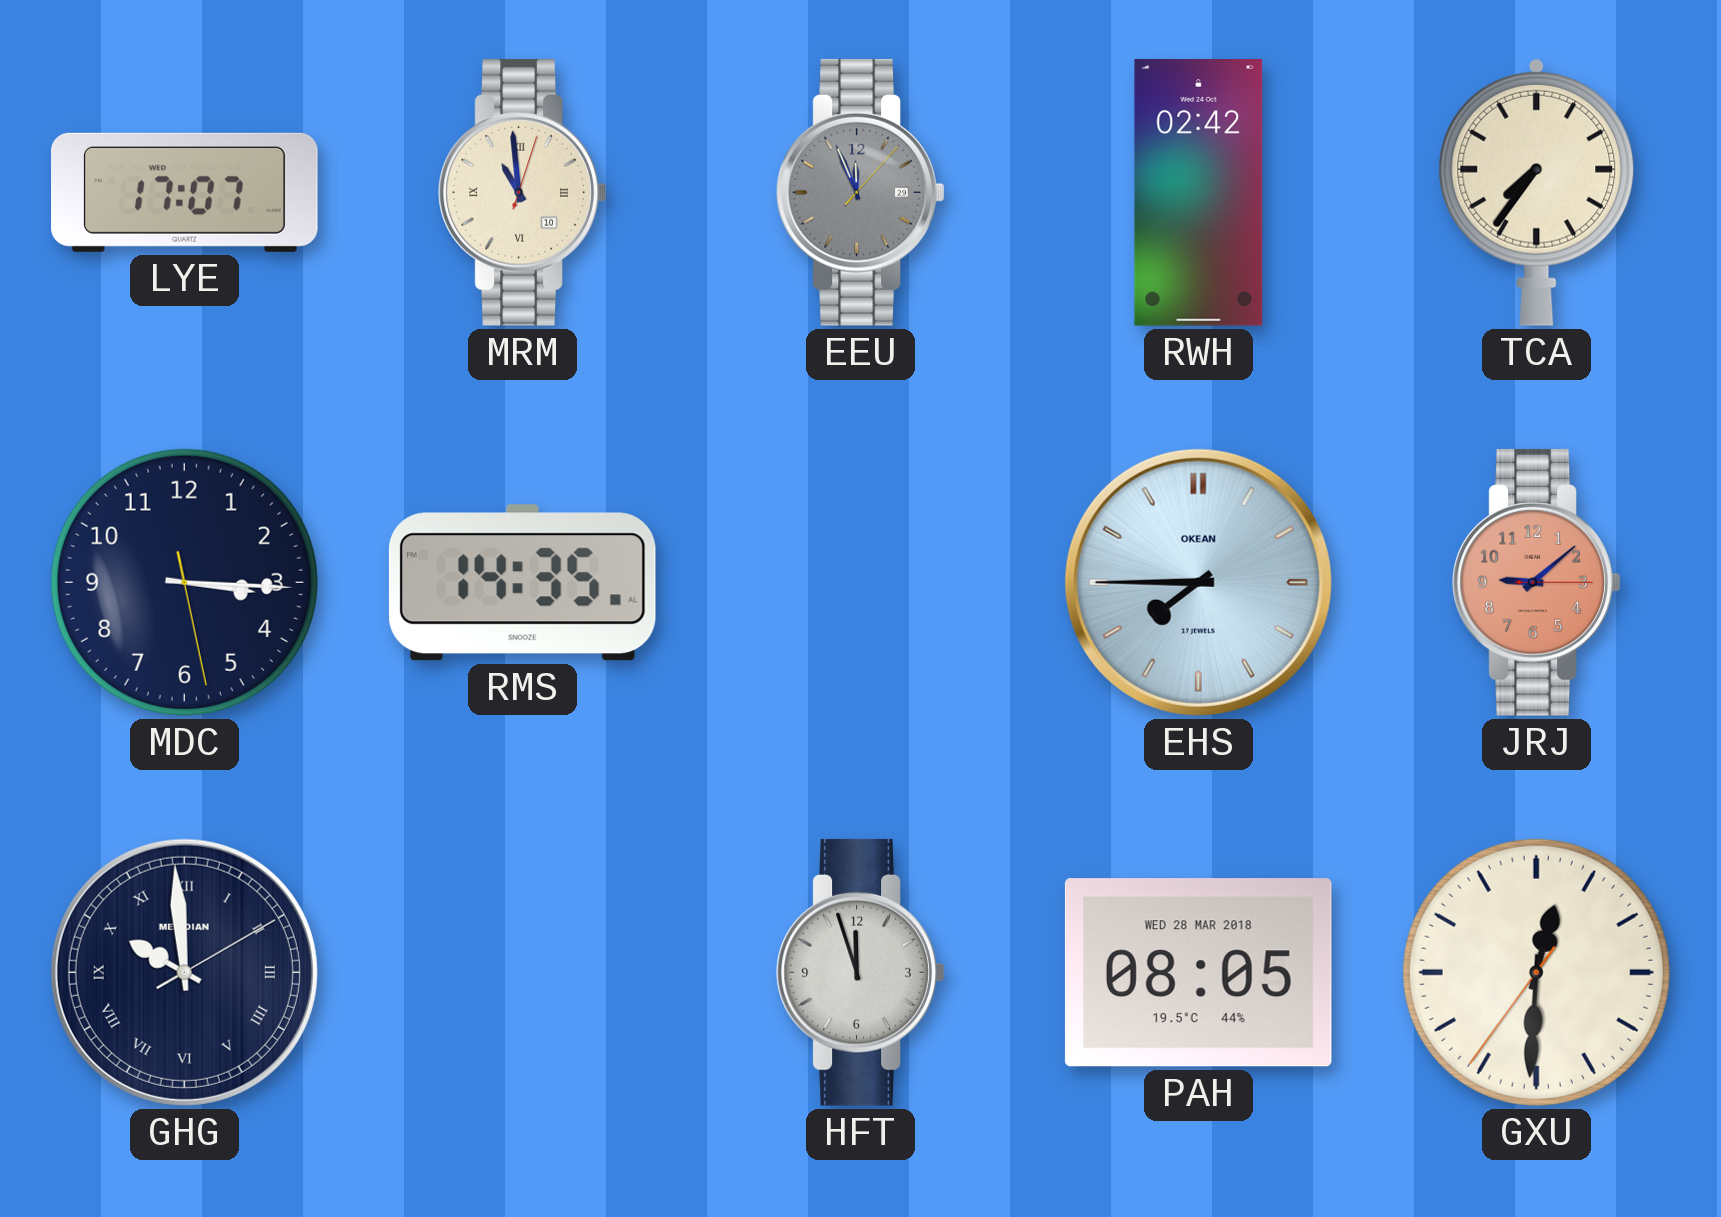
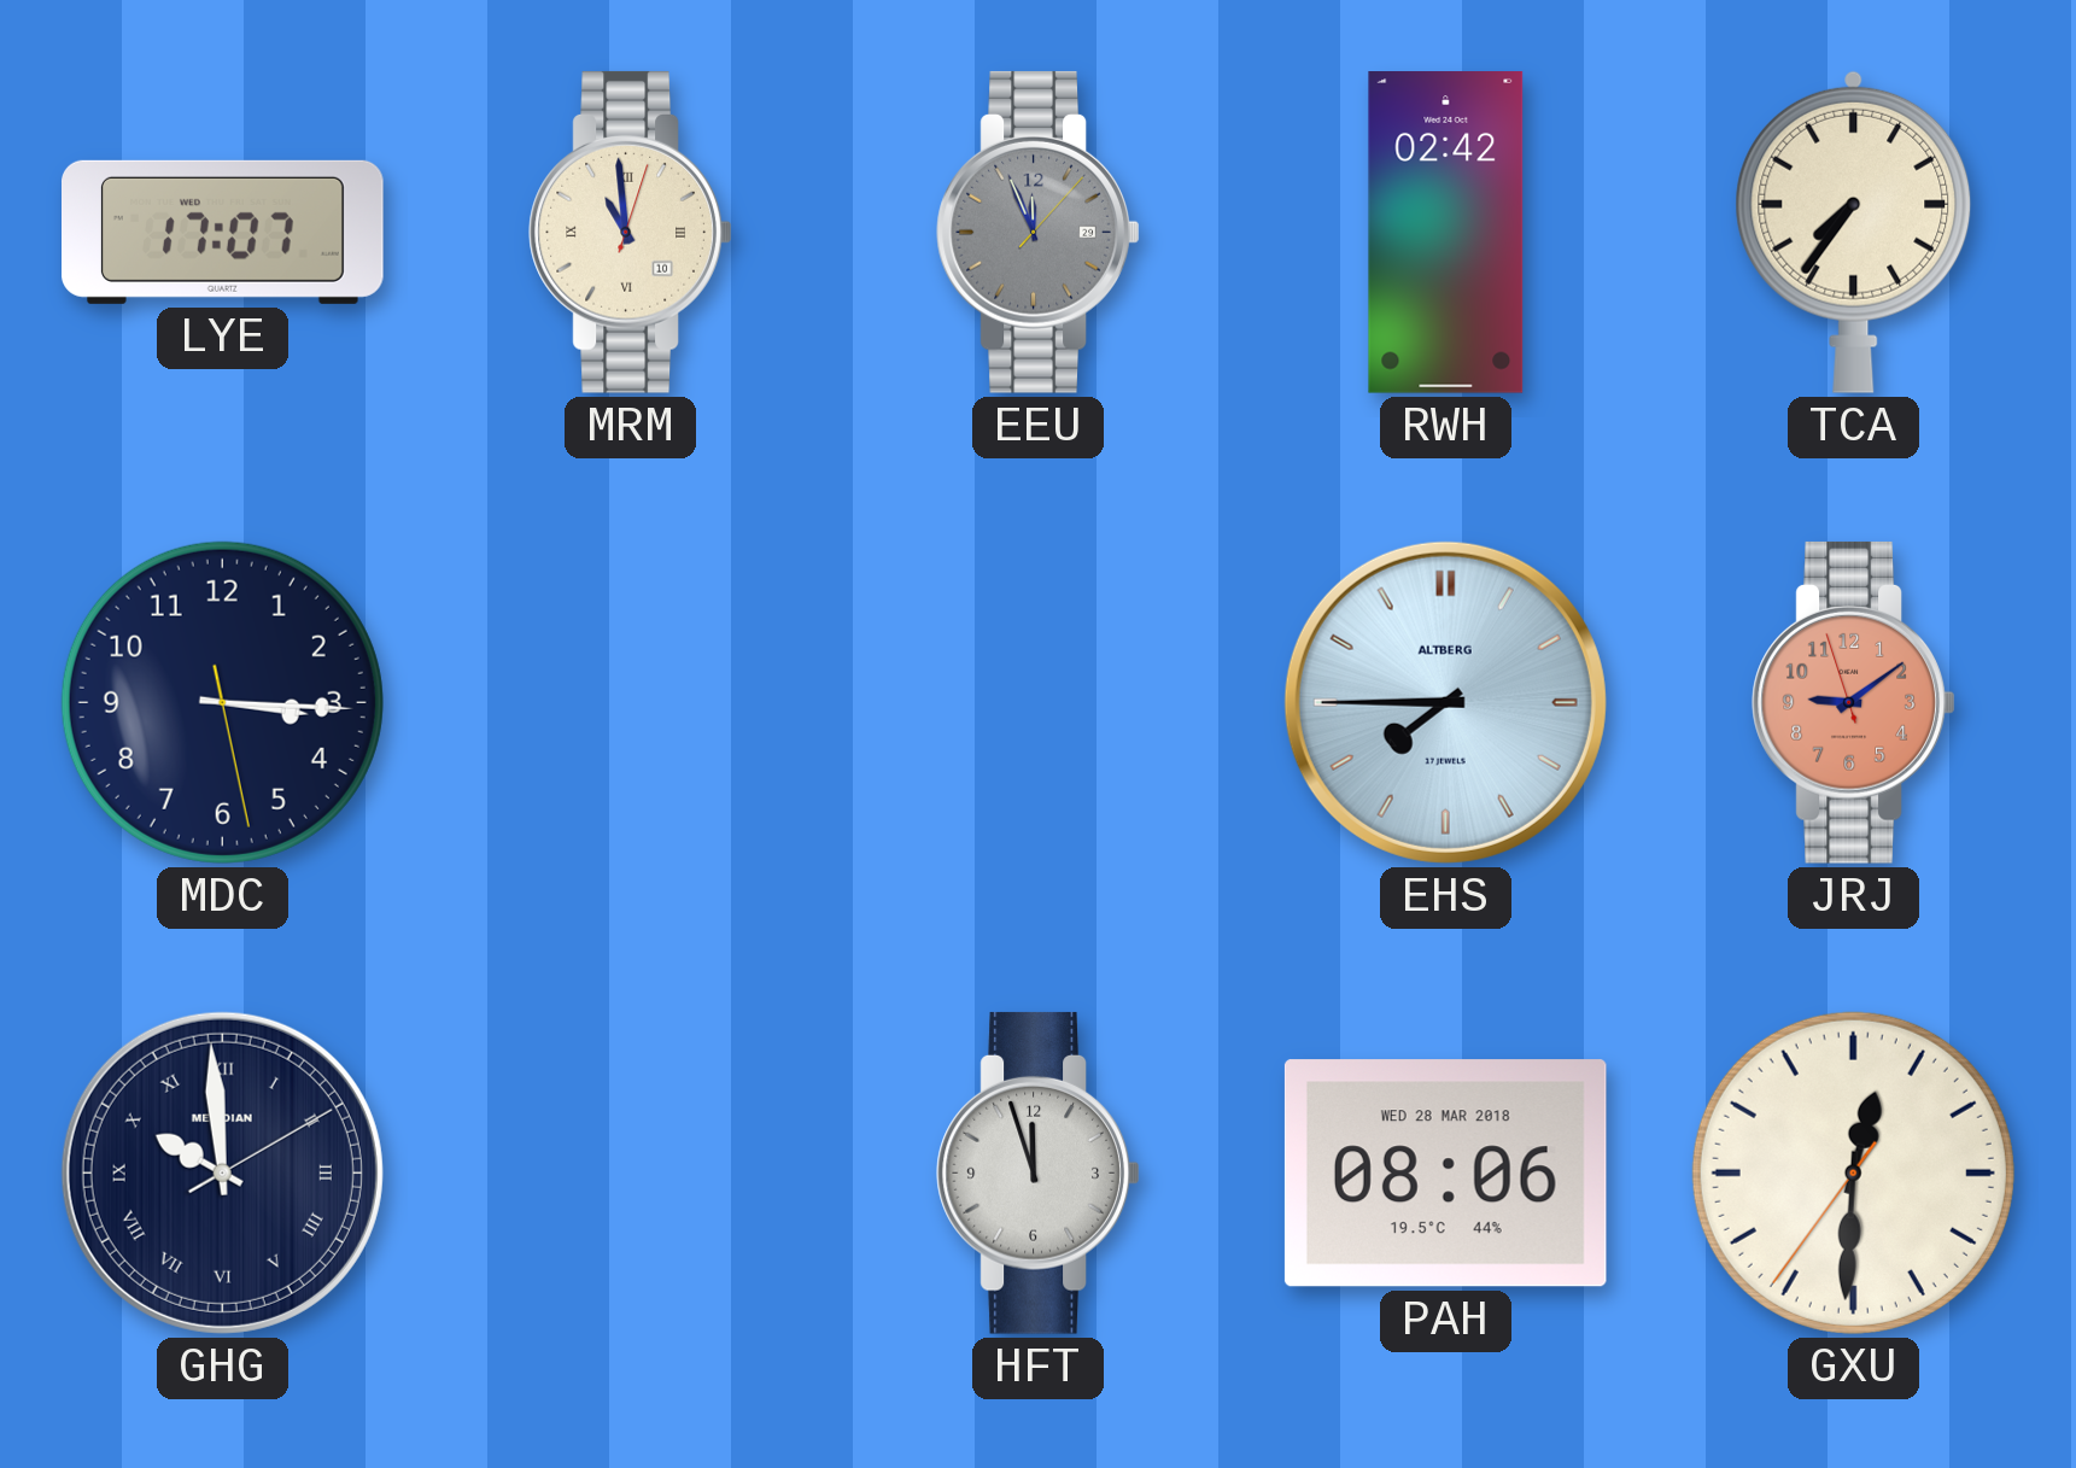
RMS: 14:35 -> none (522, 583)
EHS brand: OKEAN -> ALTBERG (1445, 702)
JRJ: 9:08:15 -> 9:08:57 (1854, 702)
PAH: 08:05 -> 08:06 (1445, 1174)
